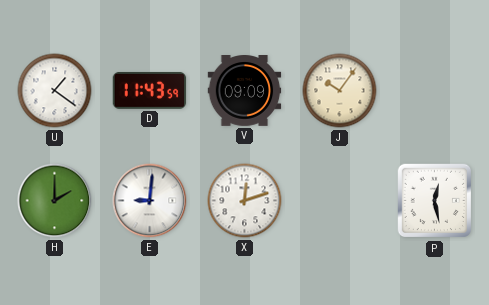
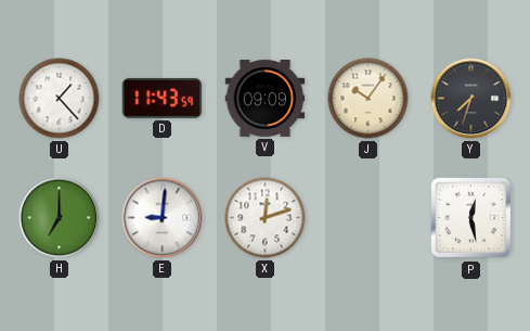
U: 1:21 -> 1:23 (60, 99)
Y: none -> 7:33 (471, 99)
H: 2:00 -> 7:00 (60, 218)
